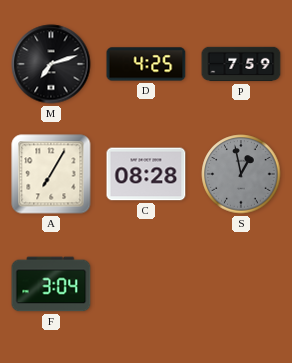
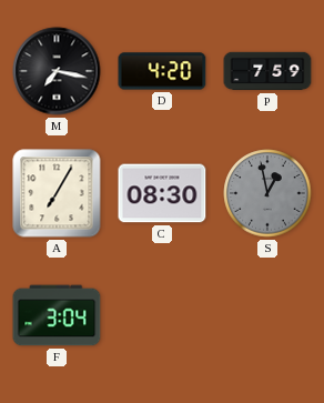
M: 7:12 -> 7:17 (57, 71)
D: 4:25 -> 4:20 (162, 71)
C: 08:28 -> 08:30 (162, 193)
